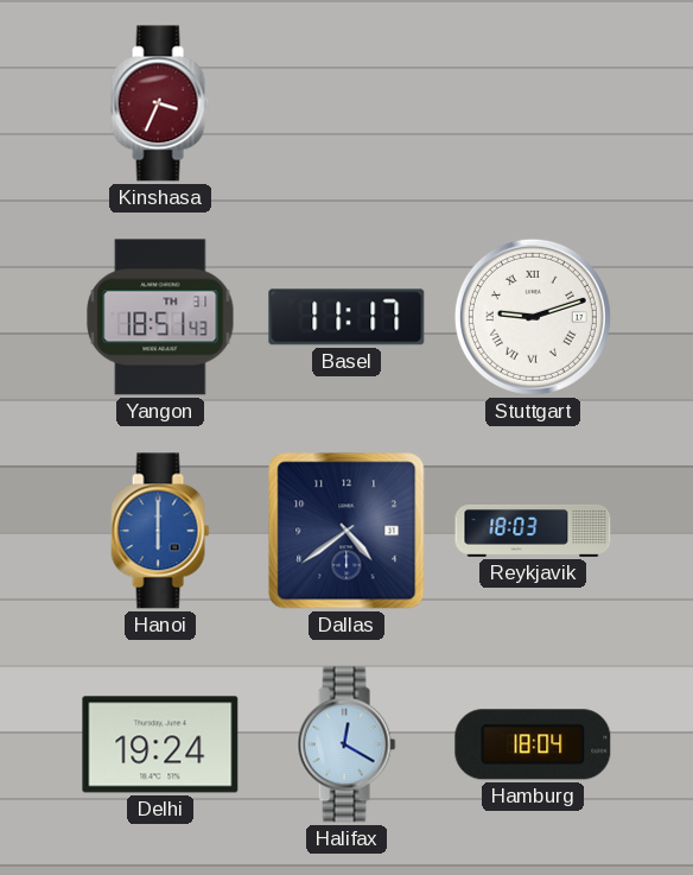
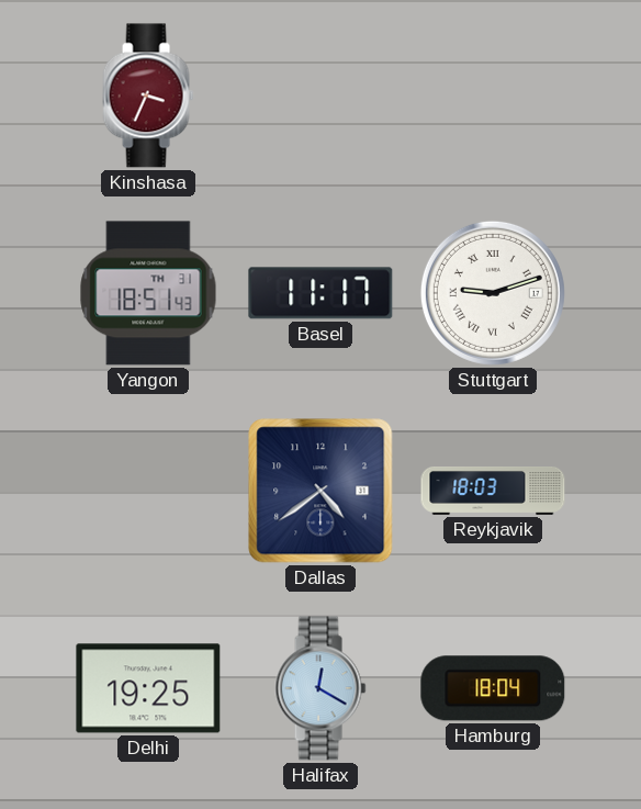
Hanoi: 6:00 -> none (160, 531)
Delhi: 19:24 -> 19:25 (148, 688)
